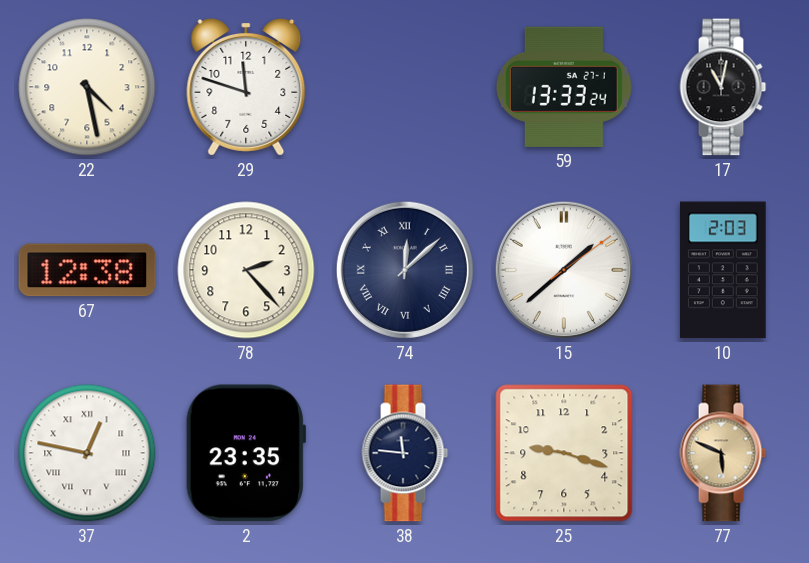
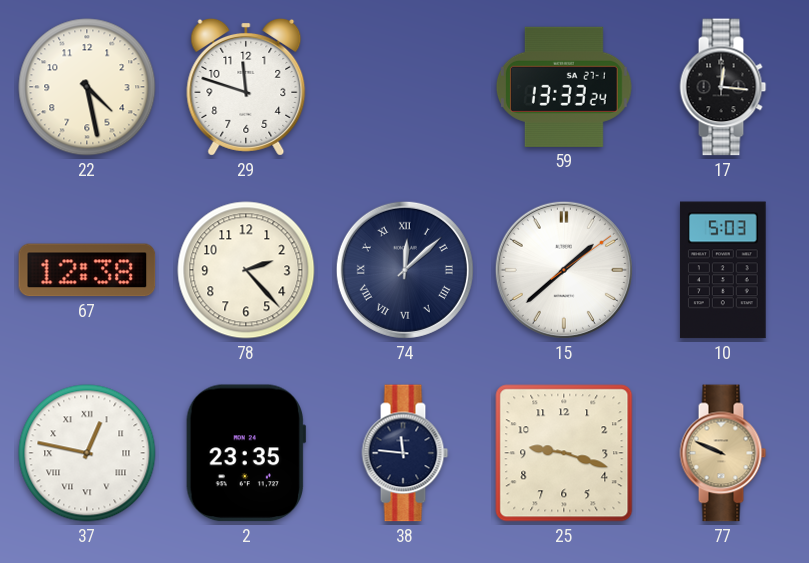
17: 11:02 -> 12:16 (723, 87)
10: 2:03 -> 5:03 (723, 270)
77: 5:49 -> 9:49 (723, 453)
